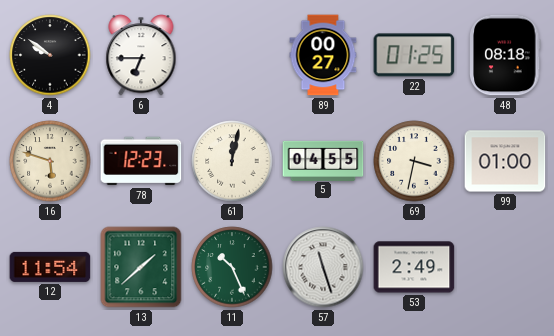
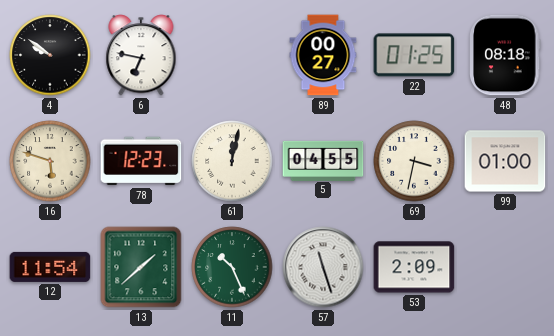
6: 6:45 -> 6:47 (141, 55)
53: 2:49 -> 2:09 (414, 267)
